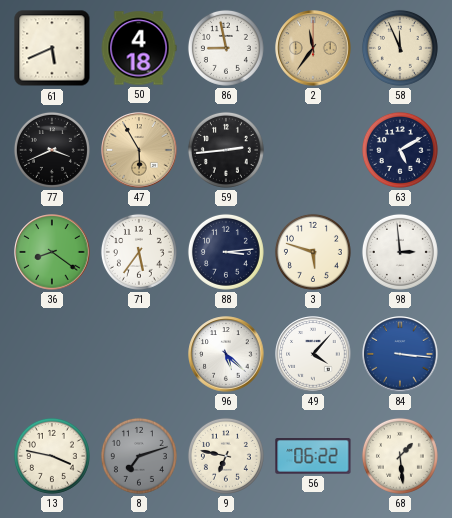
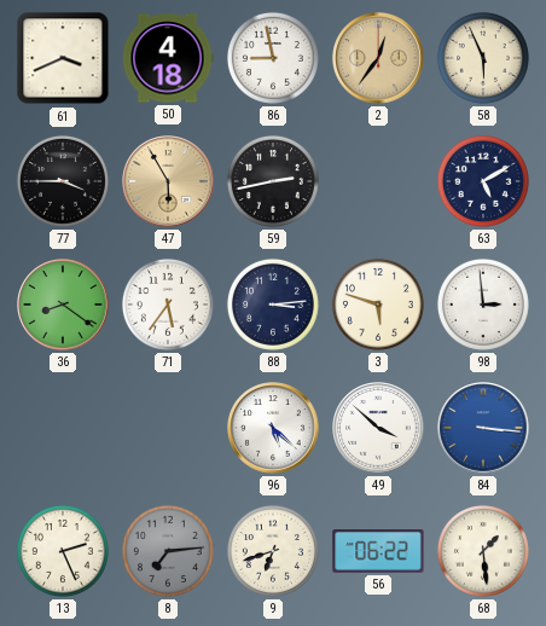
61: 5:41 -> 3:41 (63, 58)
2: 11:36 -> 12:36 (378, 58)
58: 11:56 -> 5:56 (483, 58)
77: 3:41 -> 3:45 (63, 181)
59: 2:44 -> 2:43 (273, 181)
49: 4:07 -> 3:52 (378, 428)
13: 3:47 -> 2:26 (63, 551)
8: 7:12 -> 7:14 (168, 551)
9: 6:47 -> 6:42 (273, 551)
